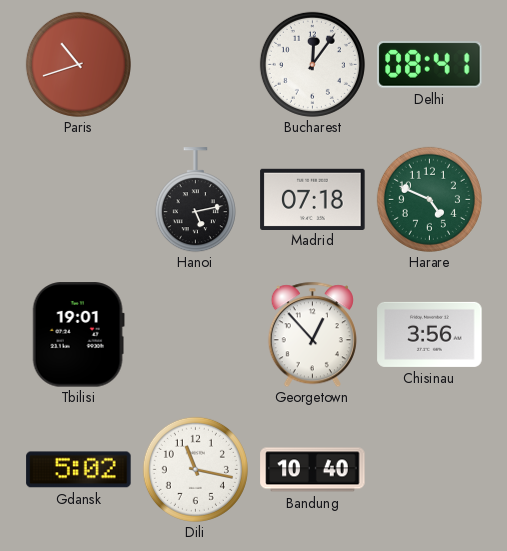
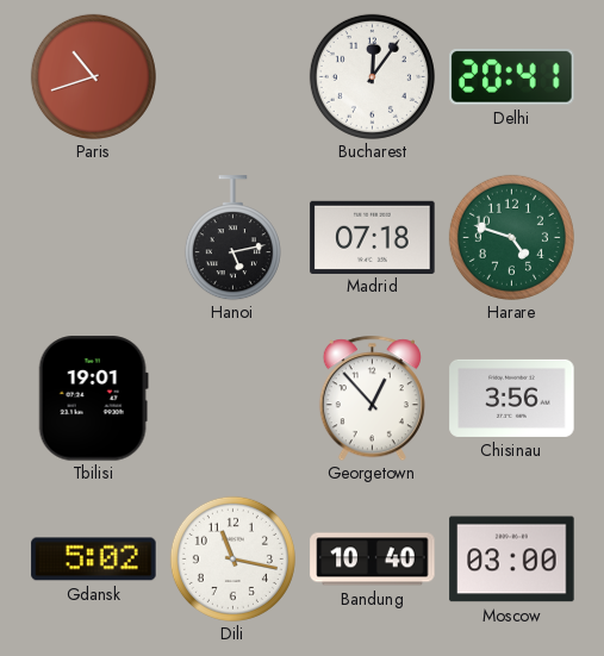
Delhi: 08:41 -> 20:41 (512, 77)
Harare: 4:49 -> 4:48 (511, 237)
Moscow: none -> 03:00 (512, 560)
